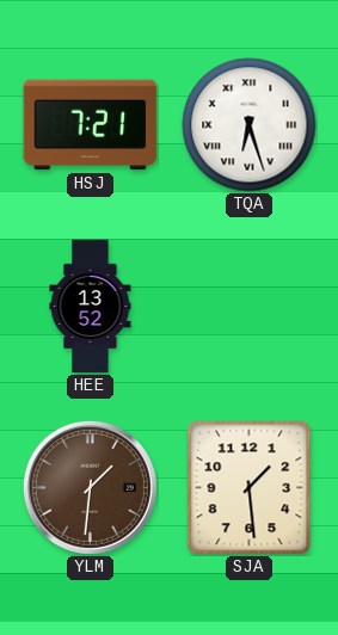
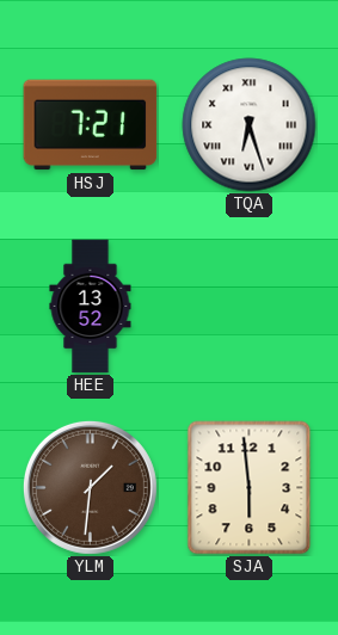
SJA: 1:29 -> 5:59 (250, 488)
